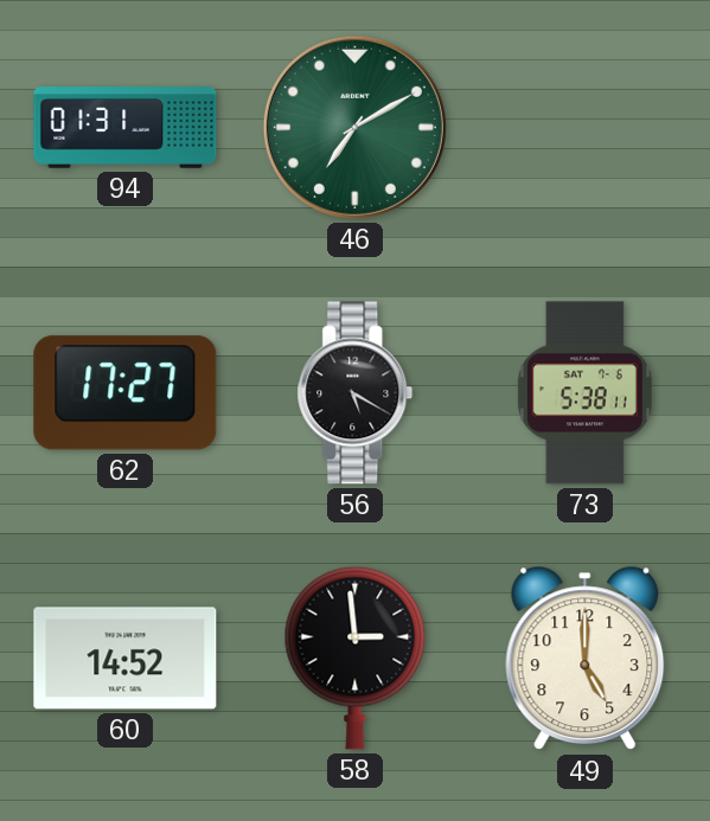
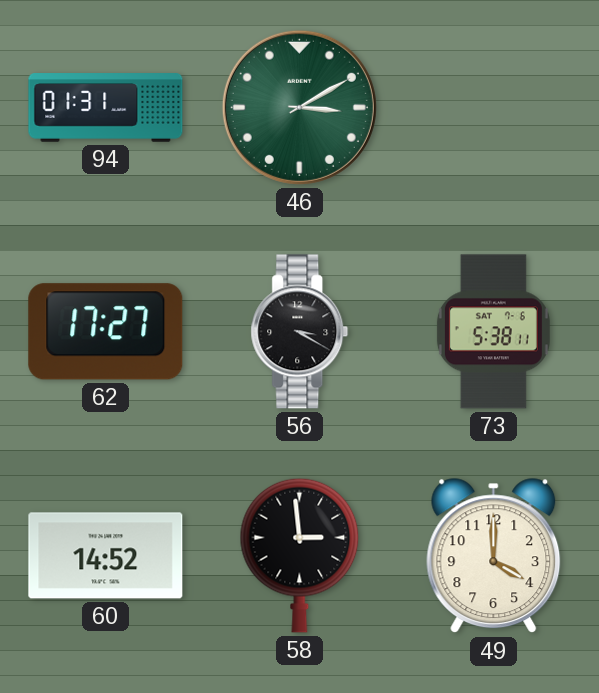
46: 7:10 -> 3:10 (299, 107)
56: 5:20 -> 3:20 (300, 332)
49: 5:00 -> 4:00 (494, 556)
